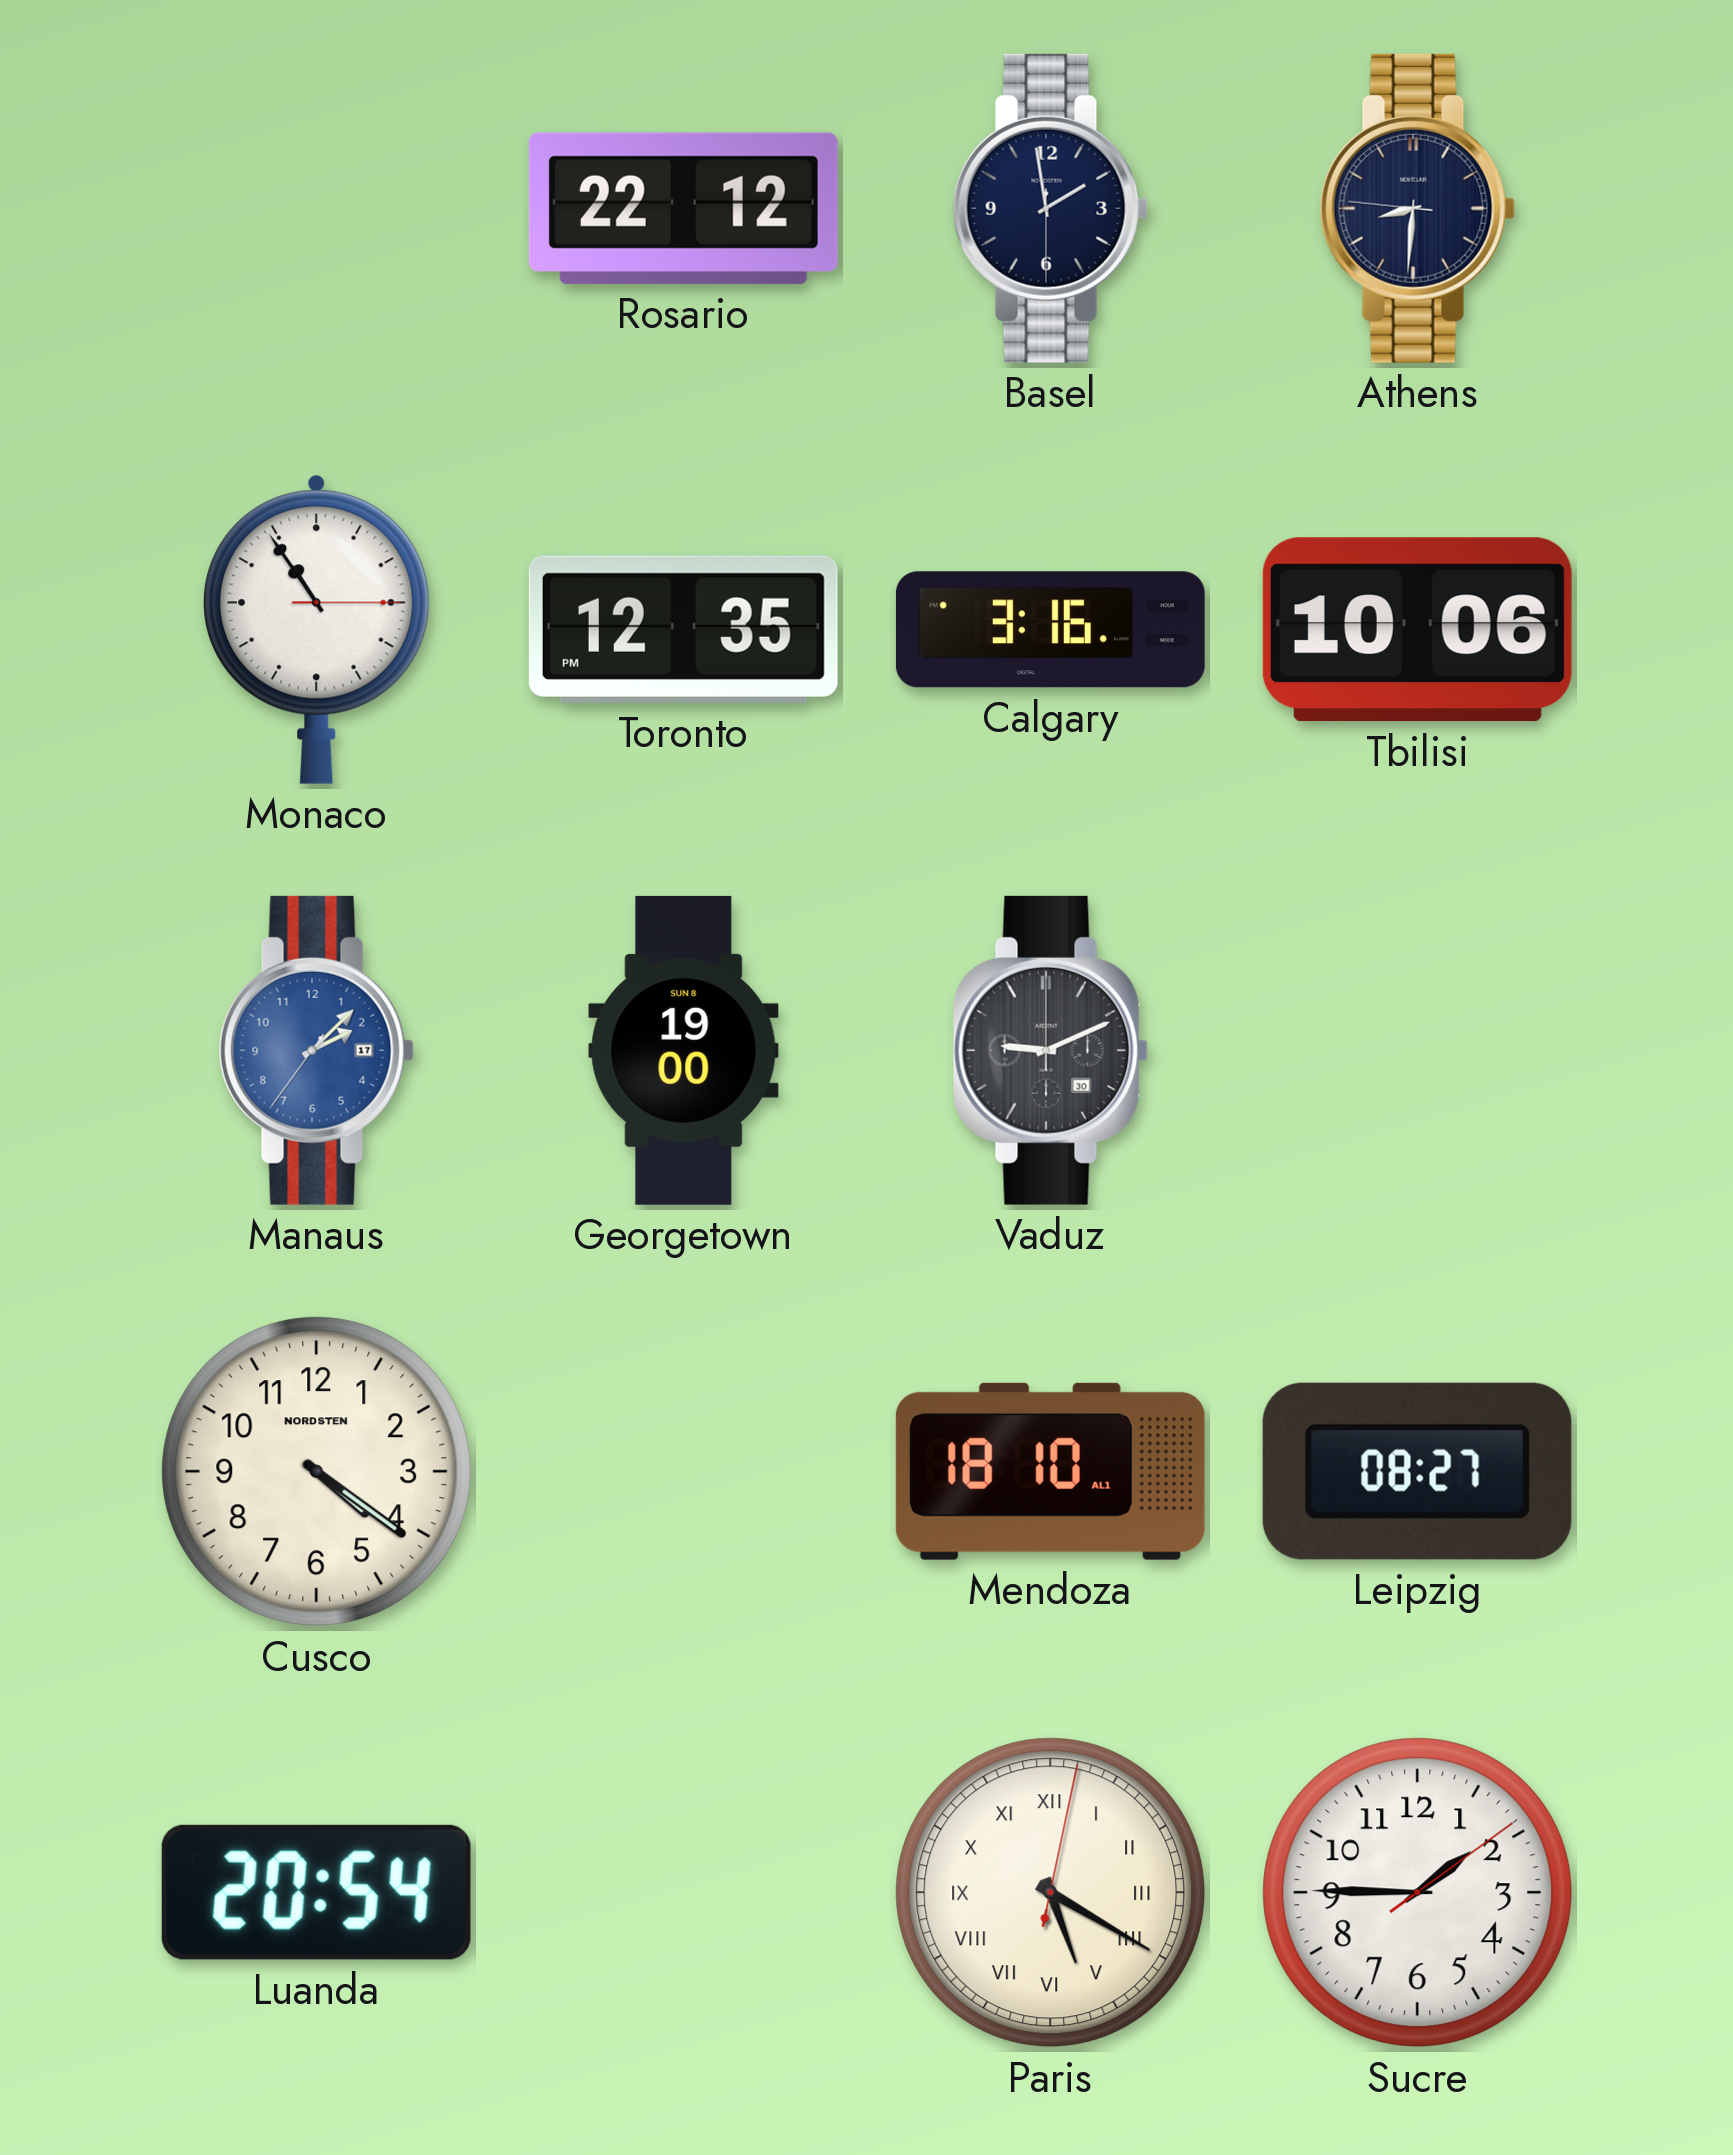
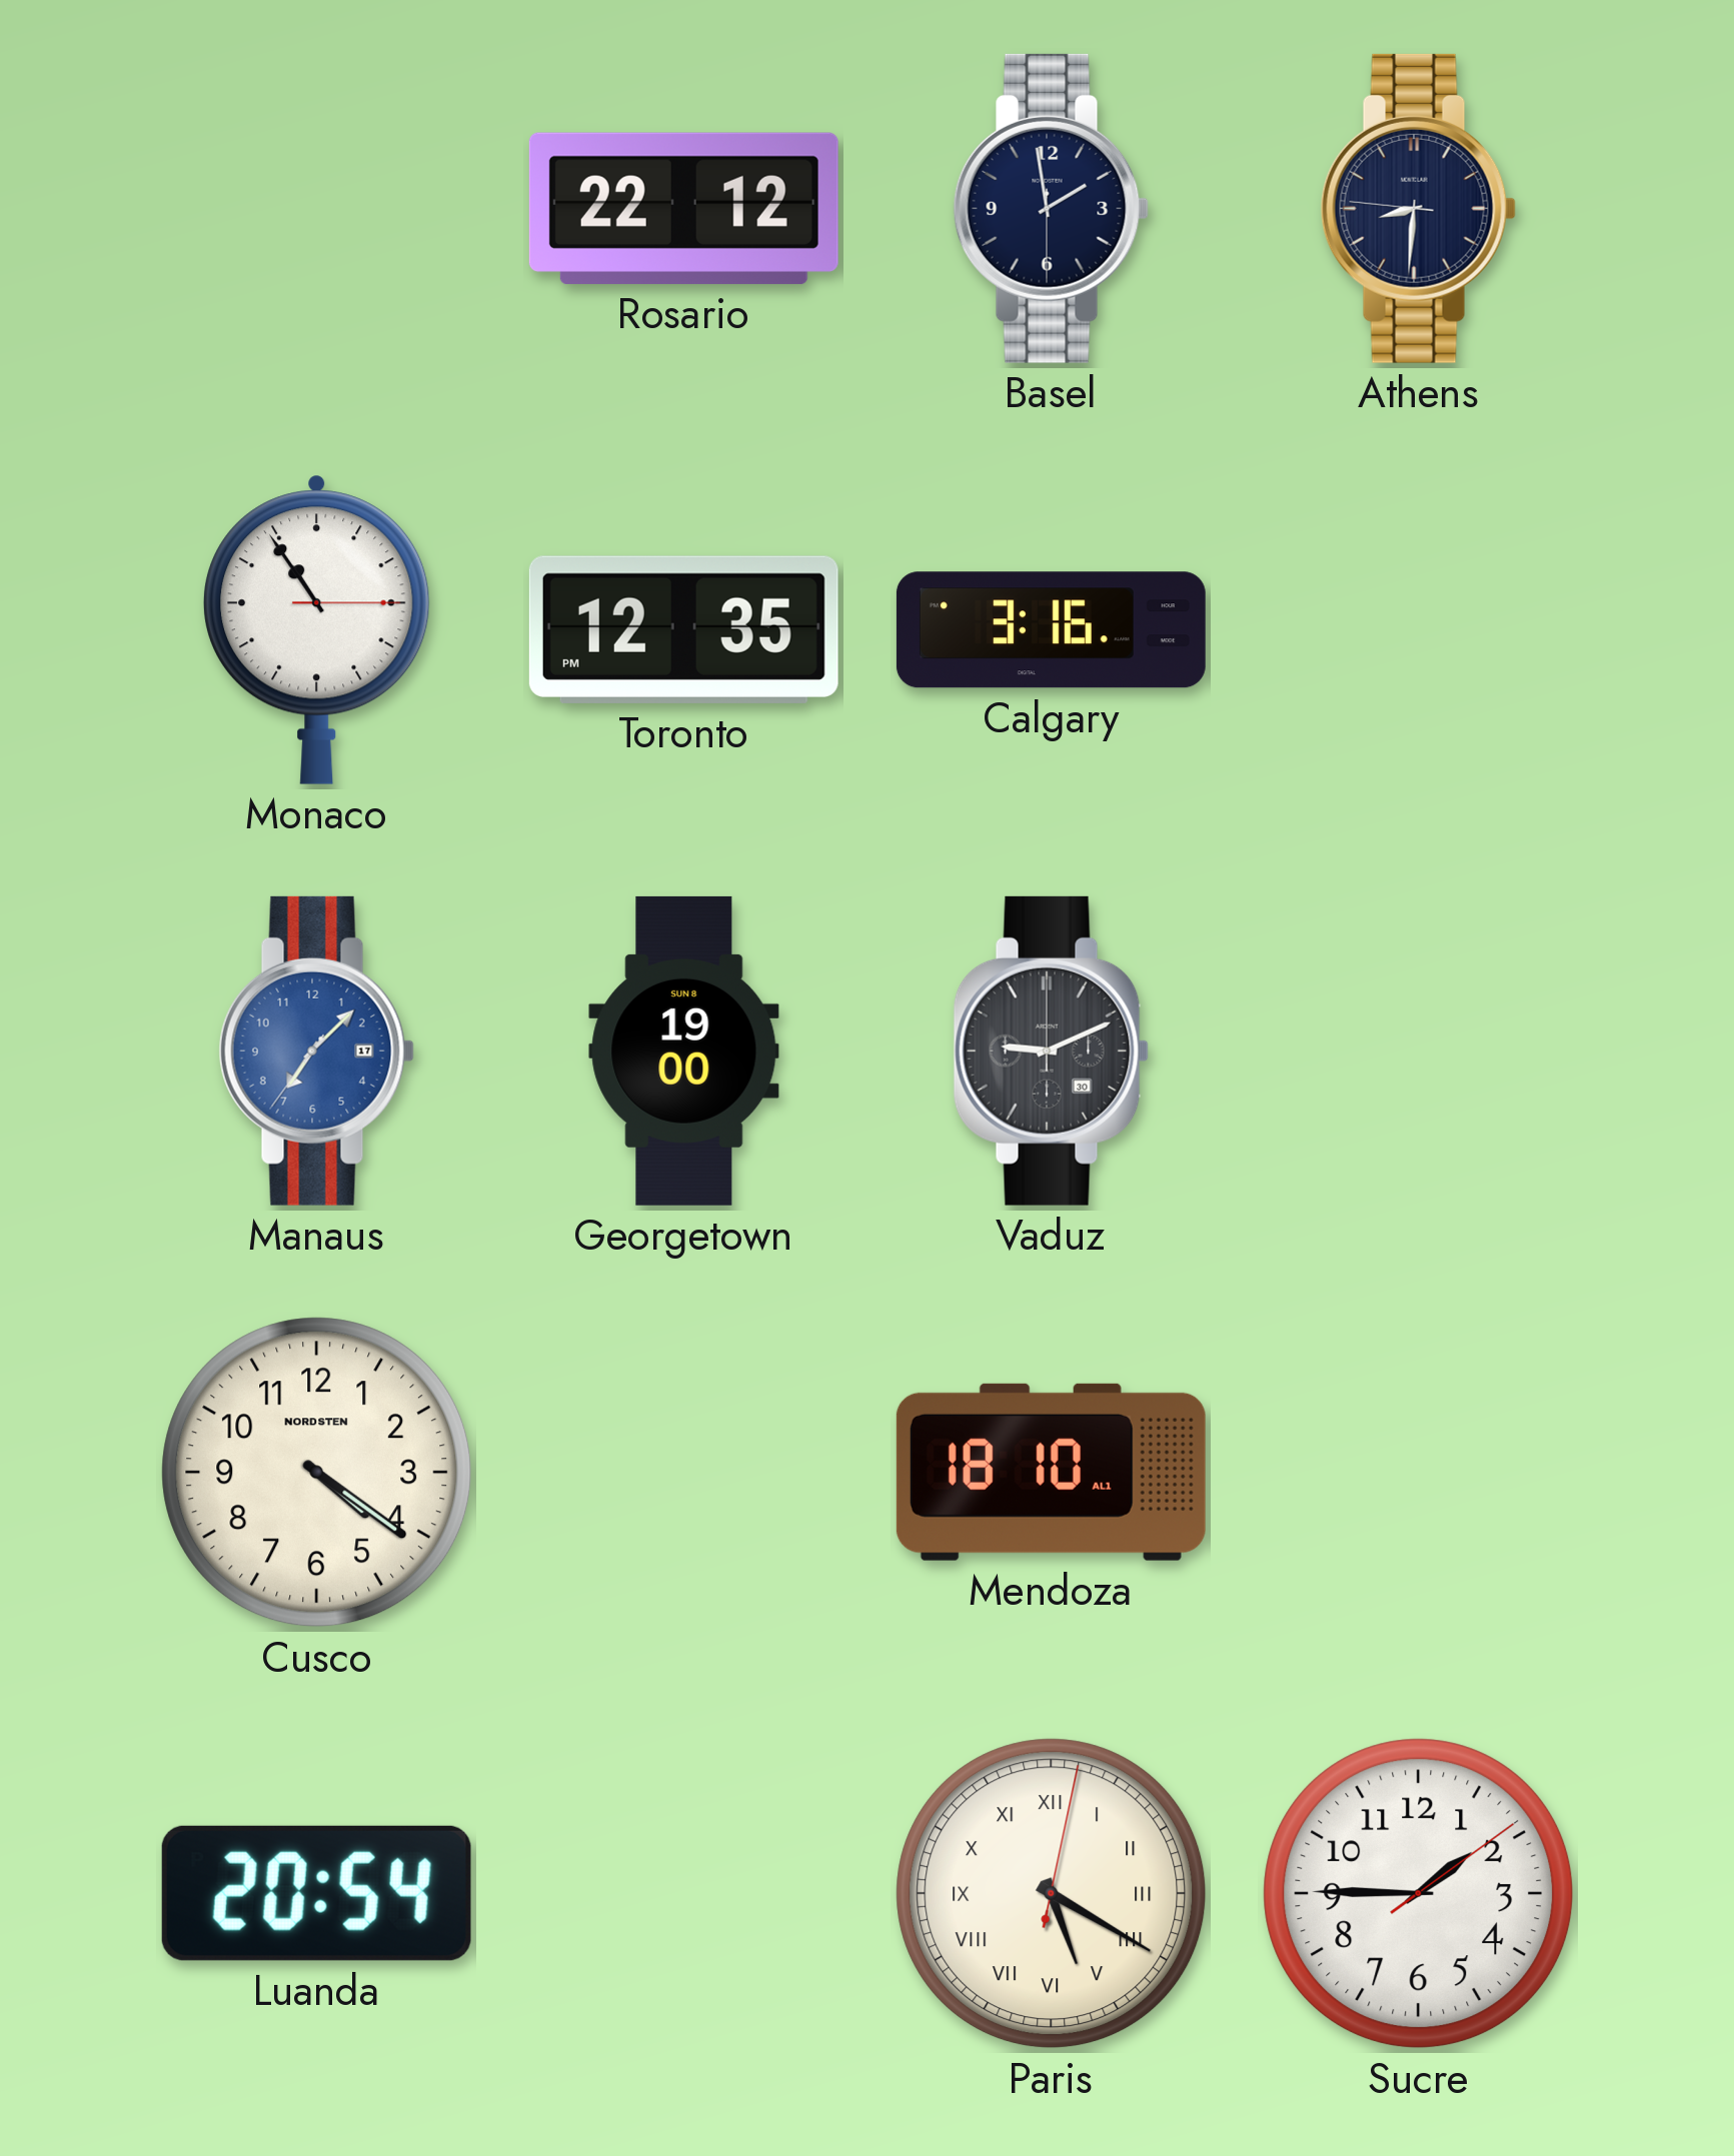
Tbilisi: 10:06 -> none (1417, 630)
Manaus: 2:07 -> 7:07 (316, 1050)
Leipzig: 08:27 -> none (1417, 1471)
